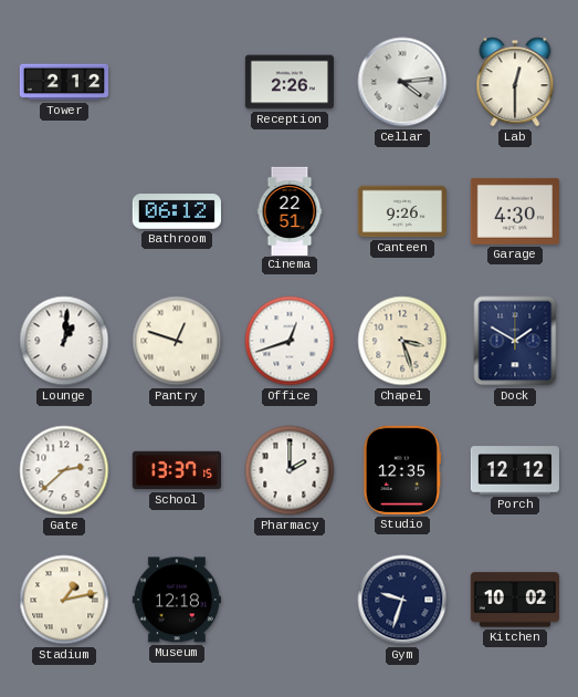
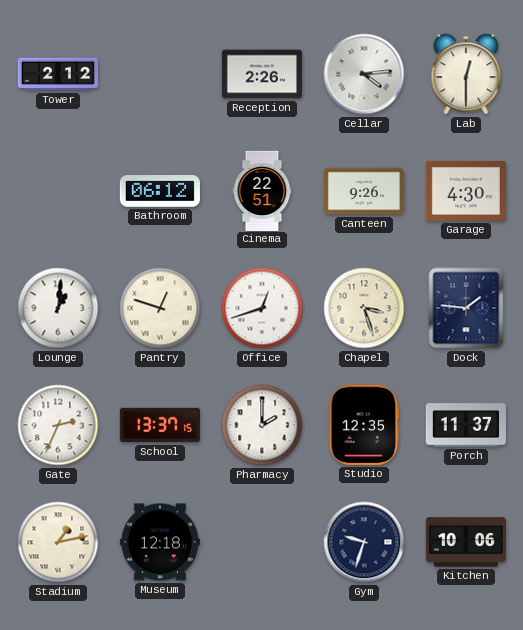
Dock: 1:50 -> 1:46 (466, 308)
Gate: 2:38 -> 2:34 (58, 425)
Porch: 12:12 -> 11:37 (466, 425)
Kitchen: 10:02 -> 10:06 (466, 542)
